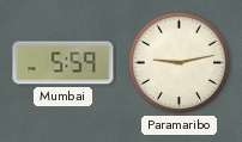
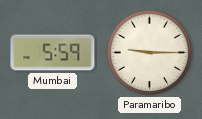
Paramaribo: 9:13 -> 9:15 (150, 53)
